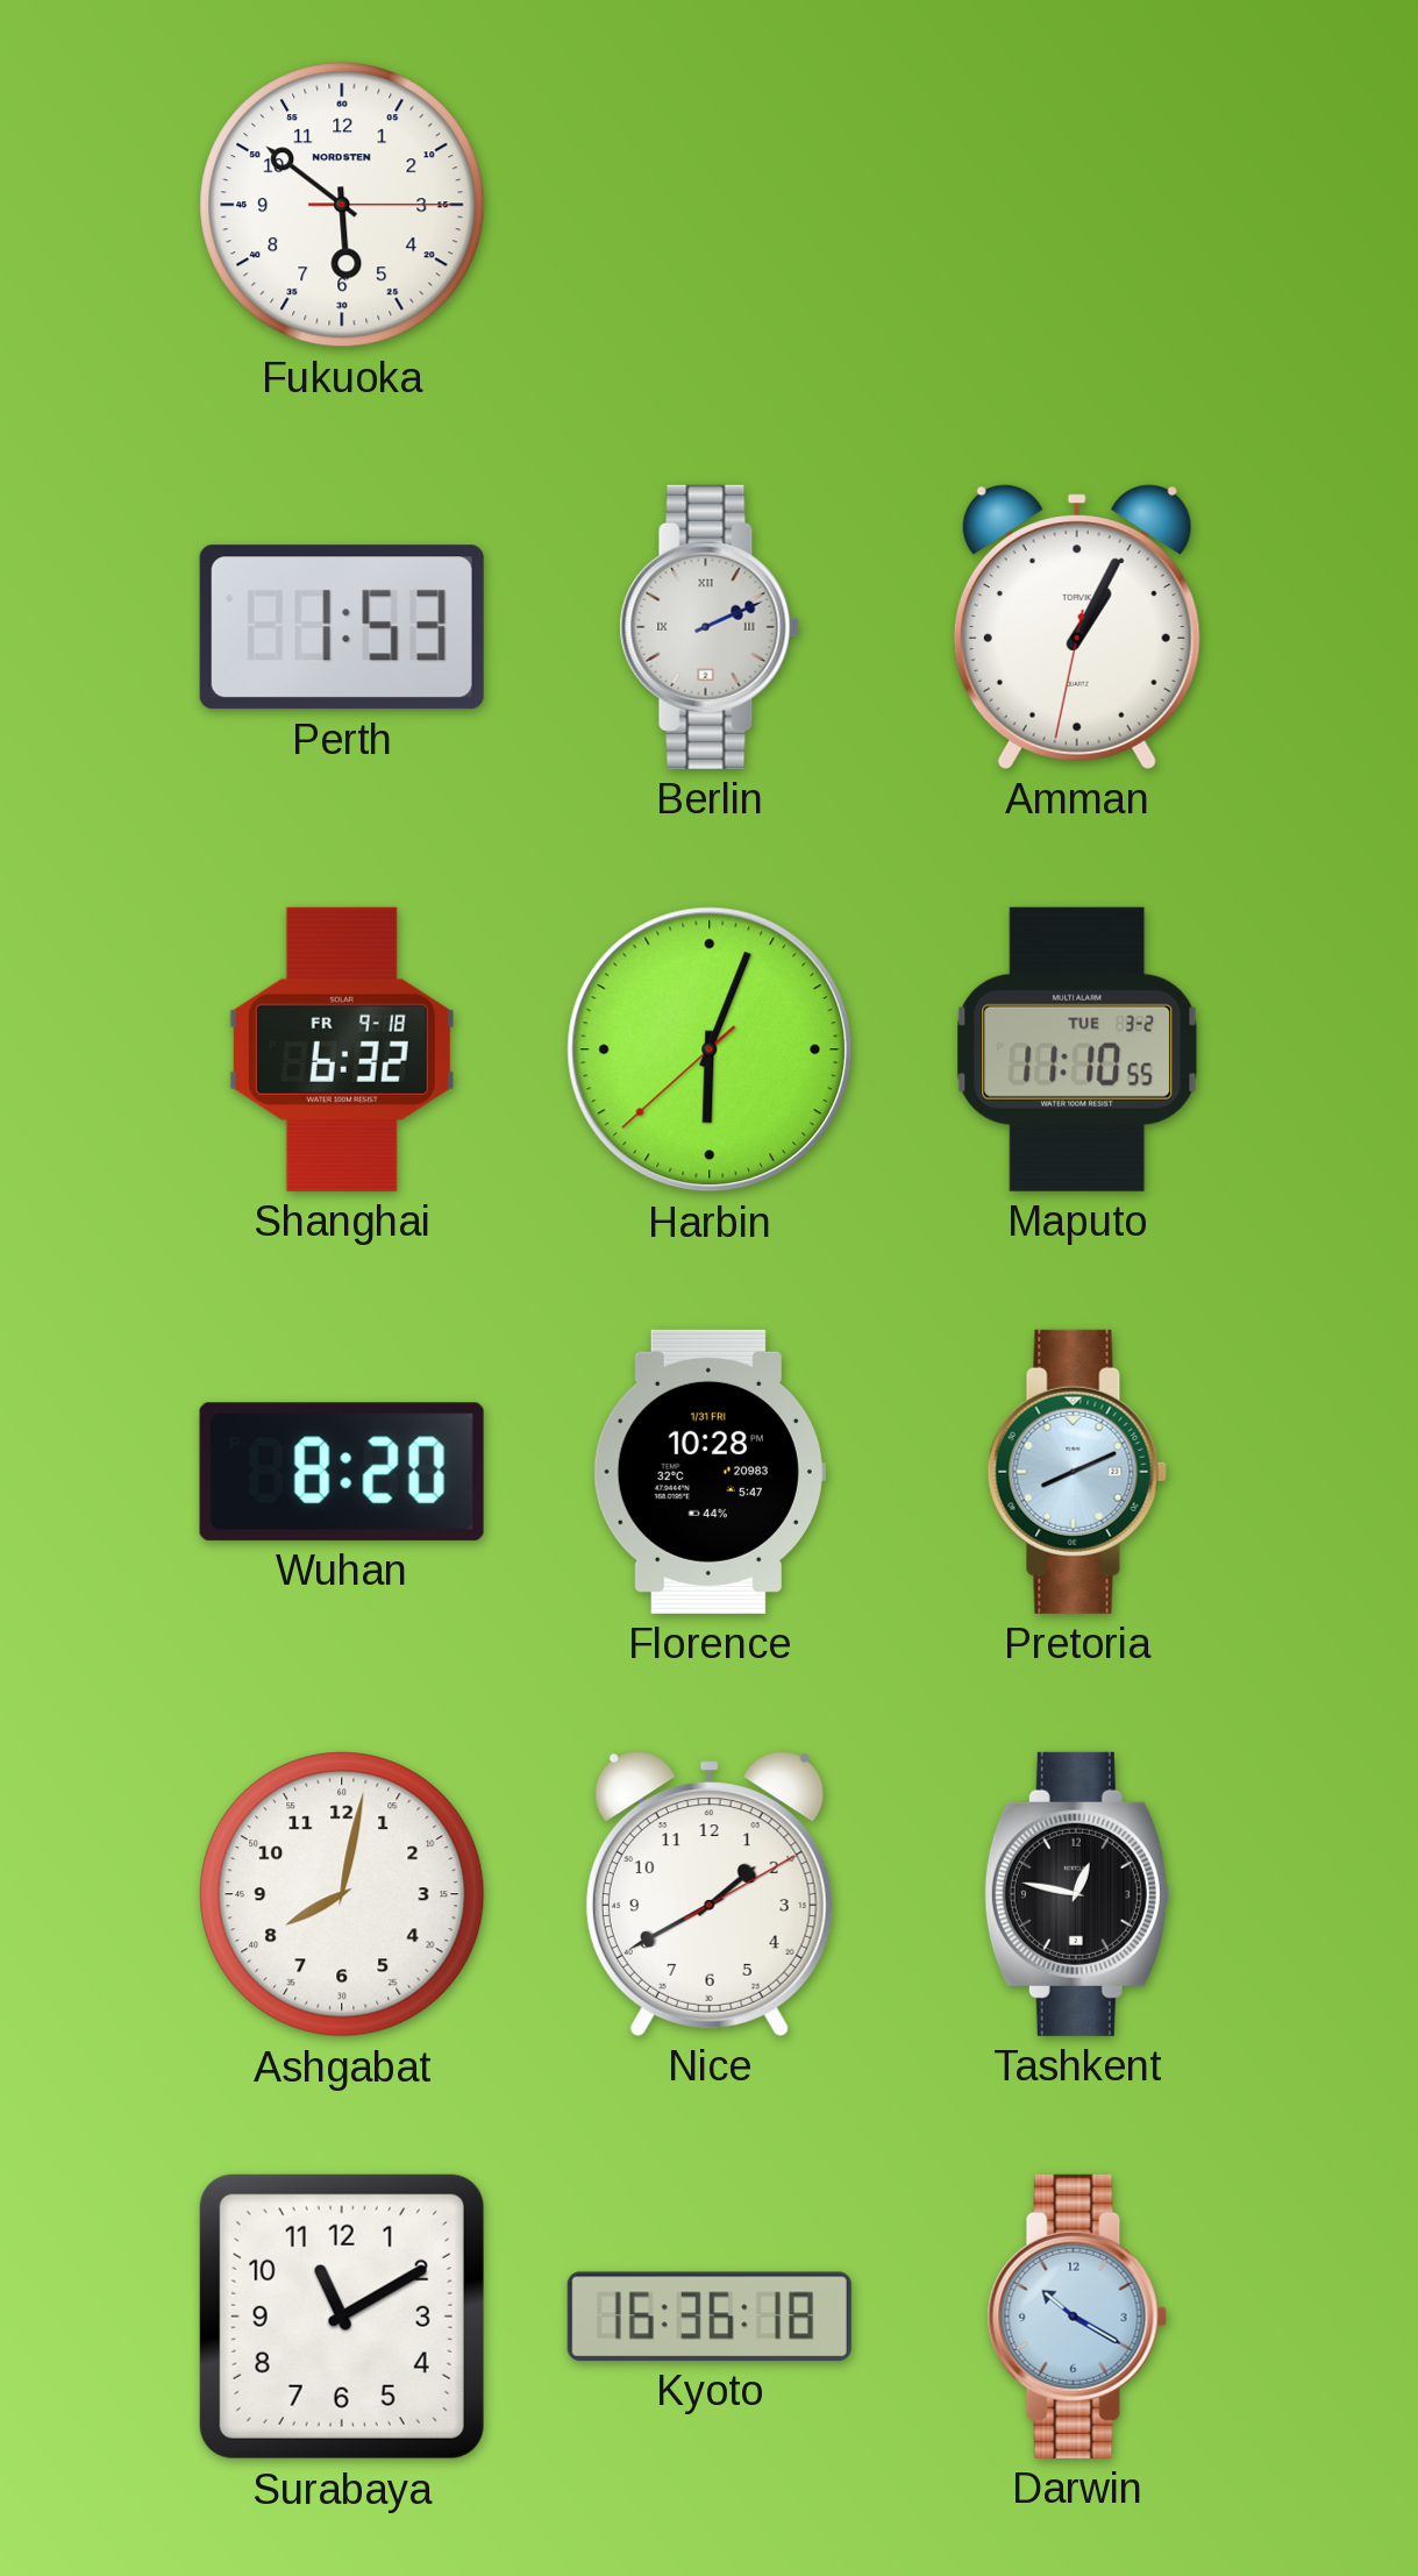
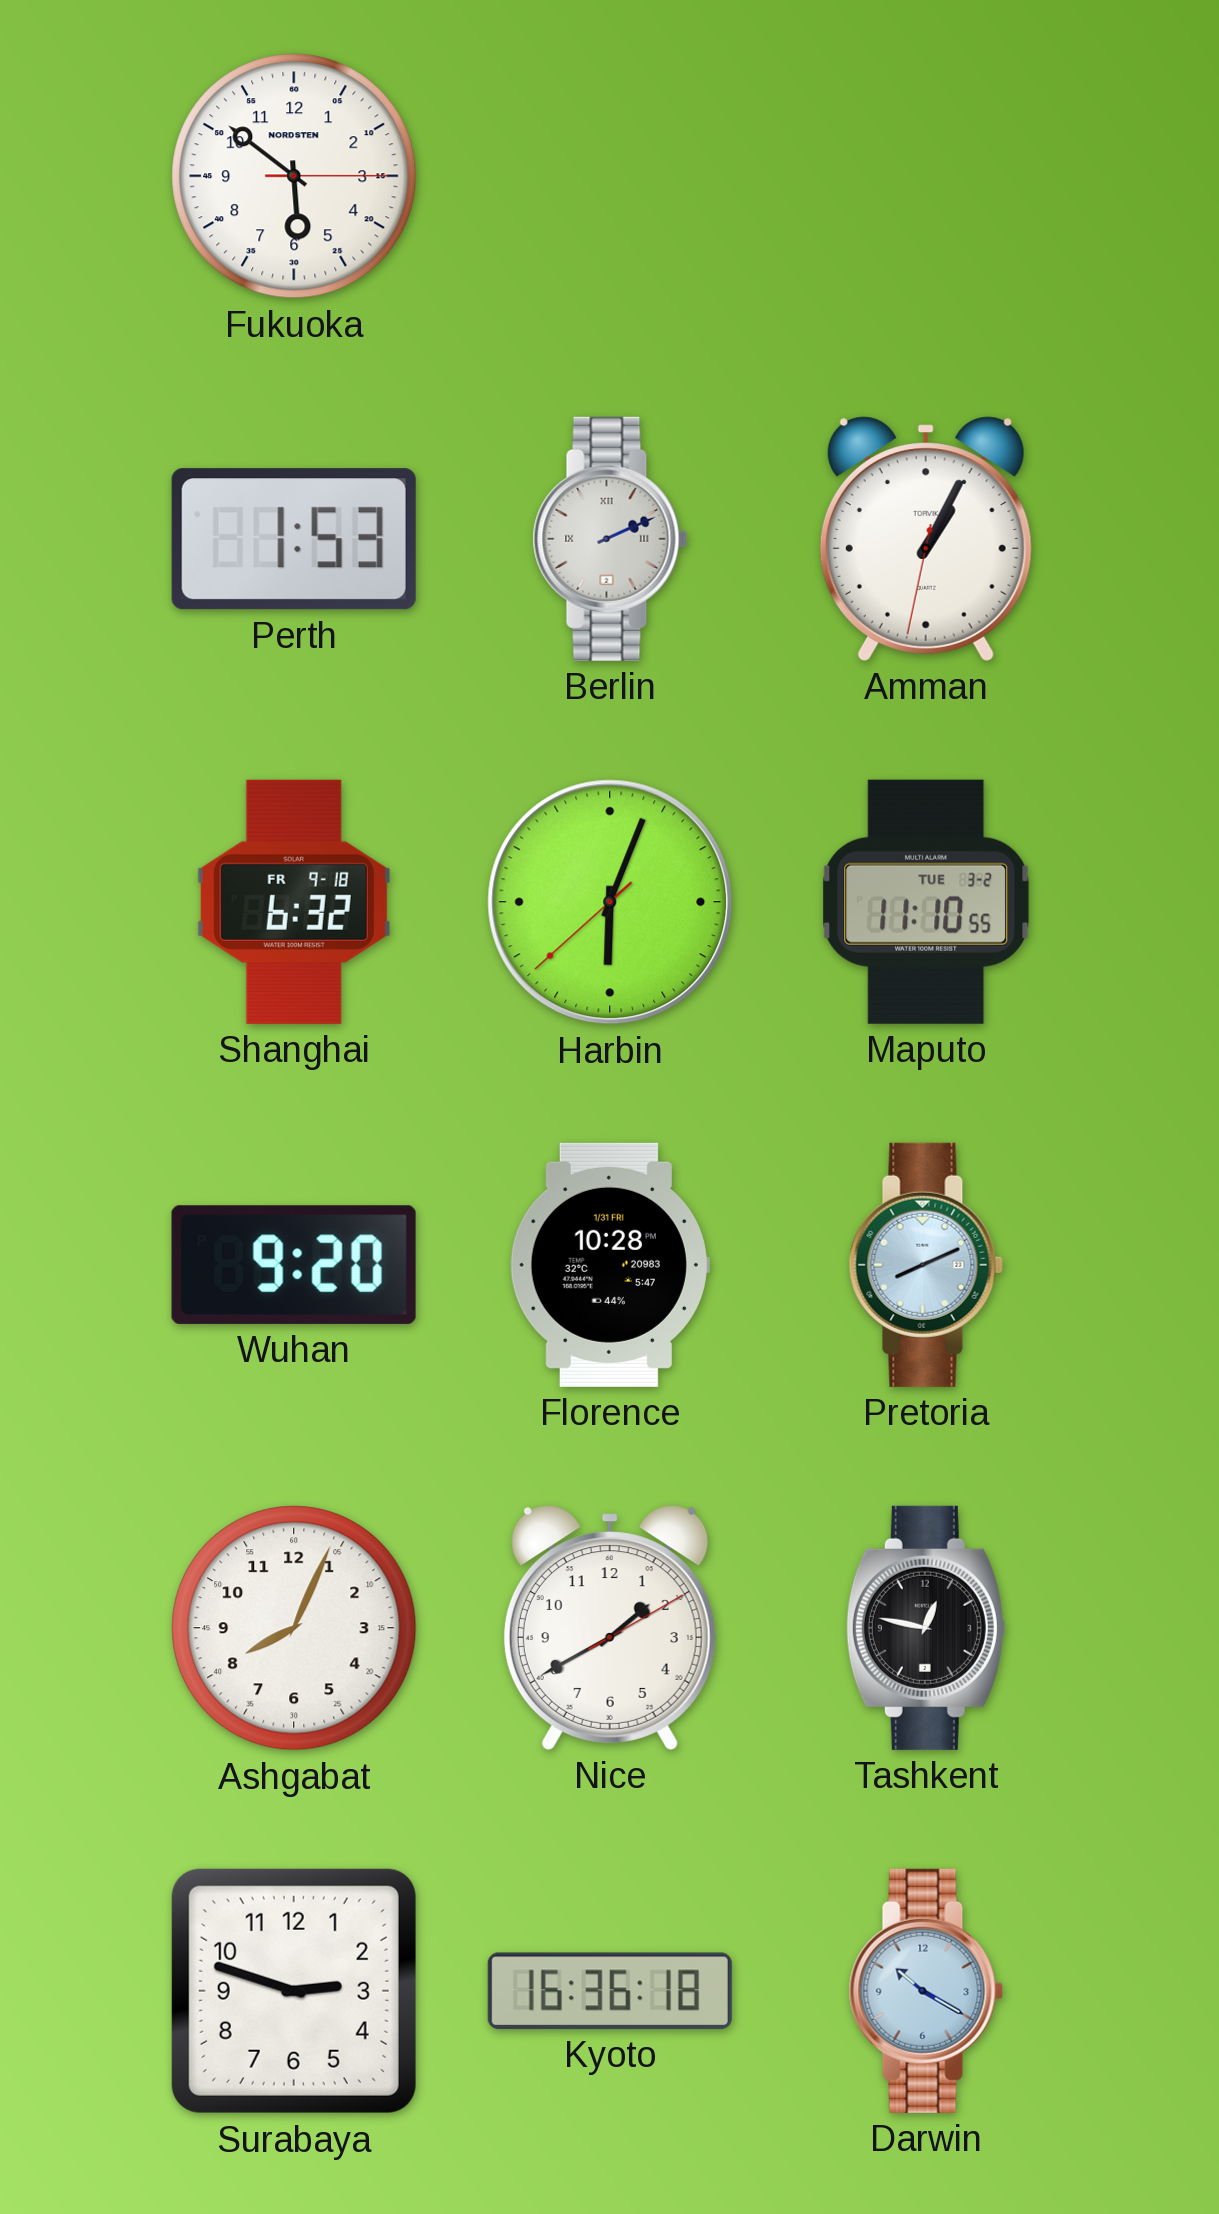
Wuhan: 8:20 -> 9:20 (294, 1265)
Ashgabat: 8:02 -> 8:04 (294, 1628)
Surabaya: 11:10 -> 2:48 (294, 1991)
